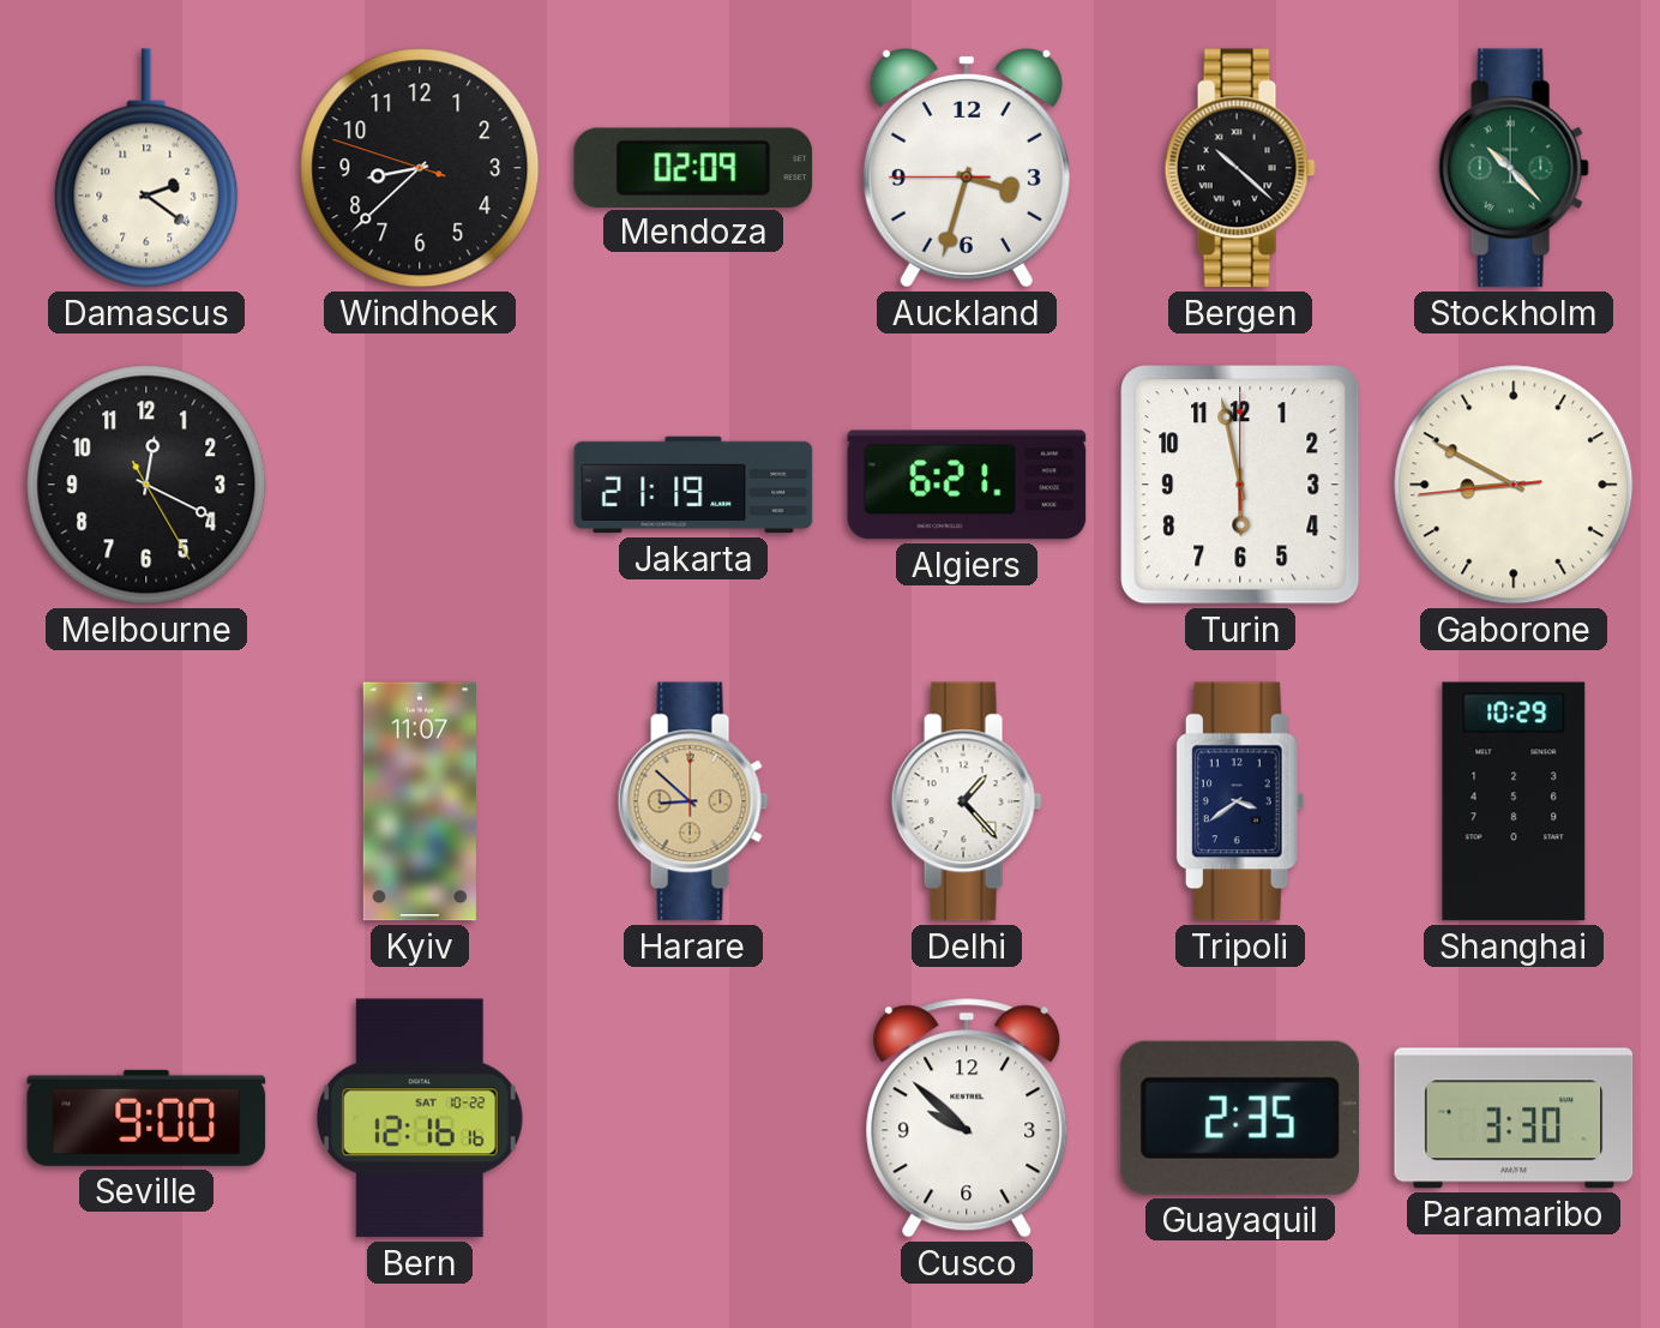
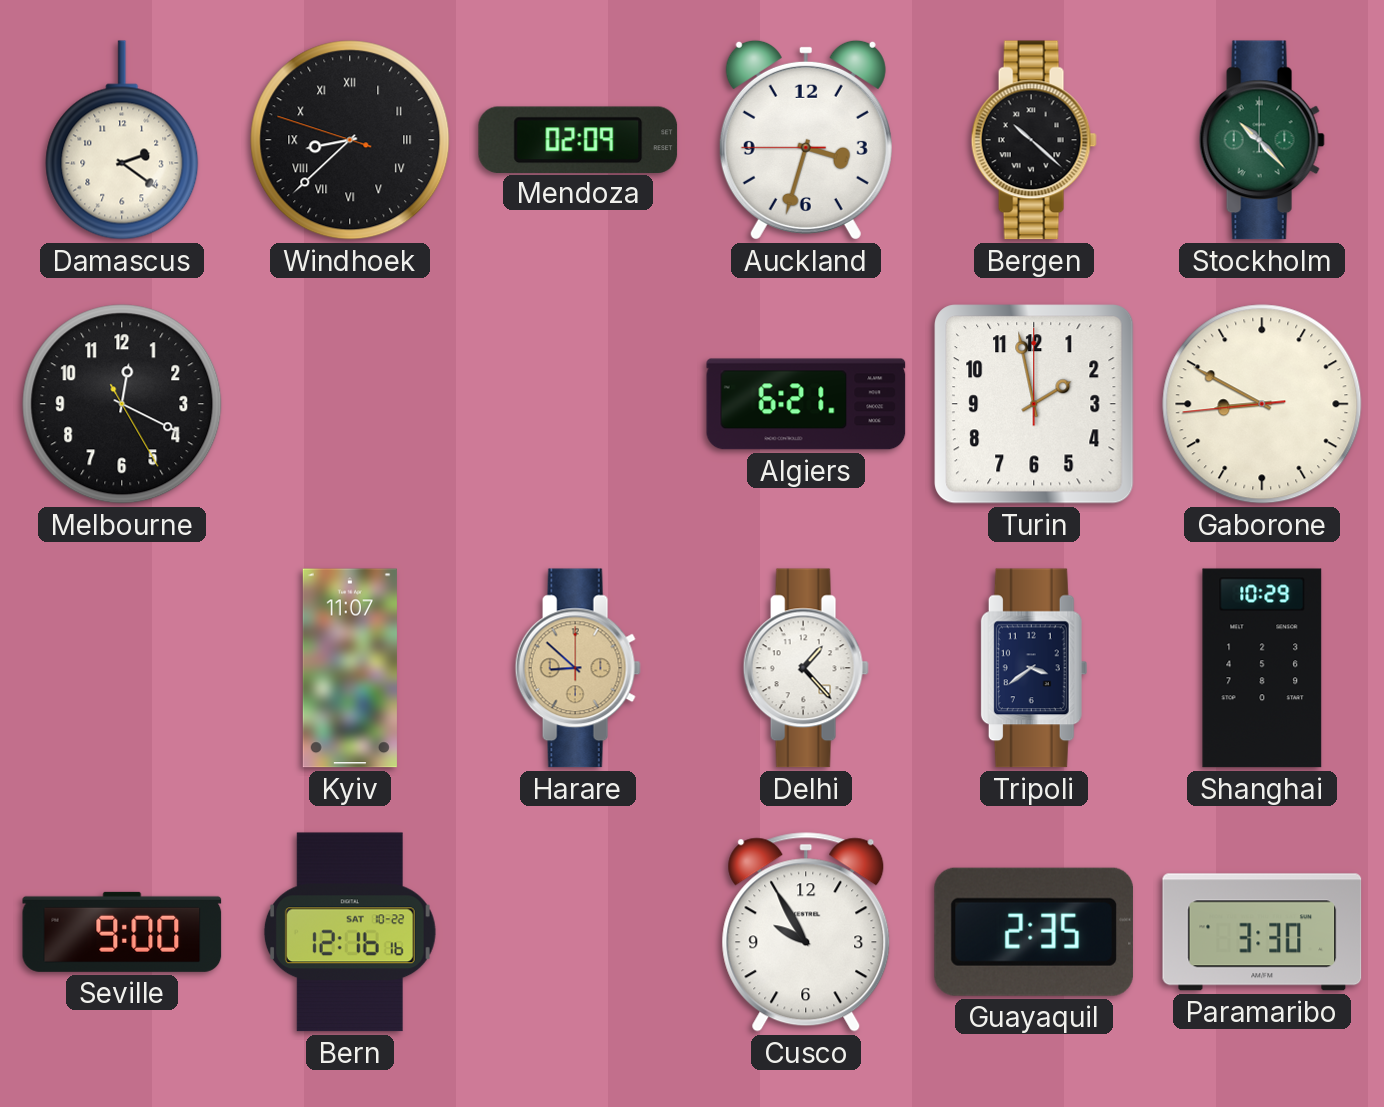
Windhoek numerals: Arabic -> Roman (350, 140)
Jakarta: 21:19 -> none (693, 485)
Turin: 5:58 -> 1:58 (1034, 404)
Cusco: 9:52 -> 9:55 (806, 932)
